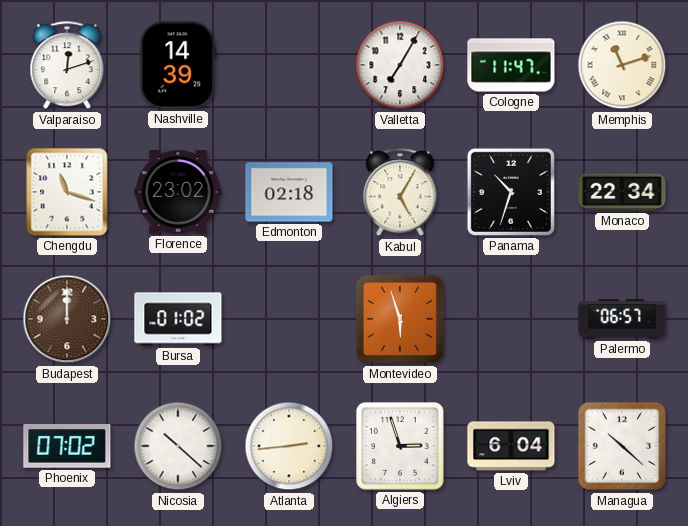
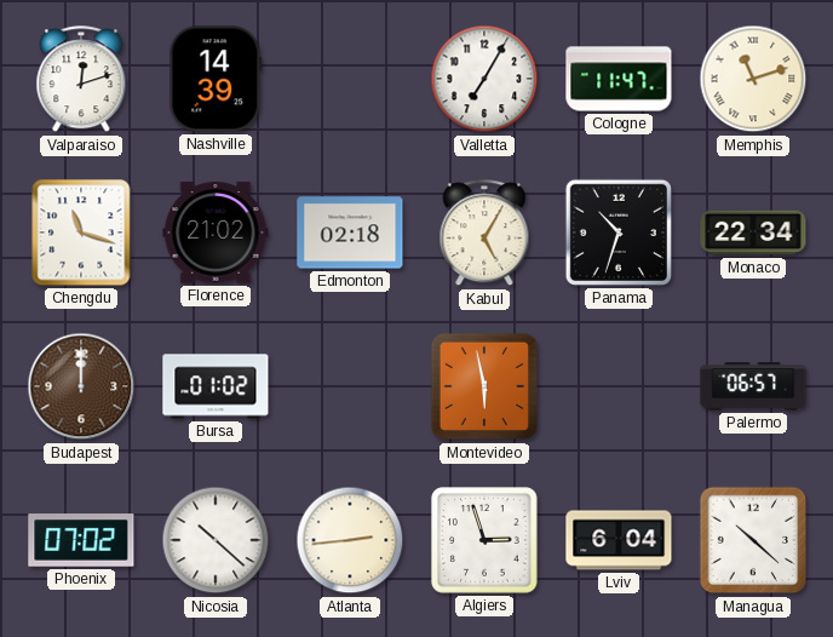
Florence: 23:02 -> 21:02 (216, 233)
Montevideo: 5:57 -> 5:58 (484, 386)
